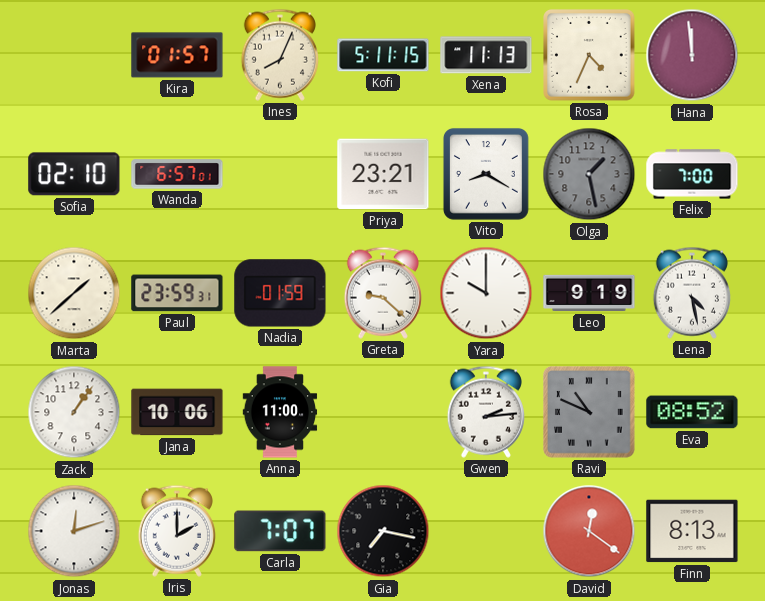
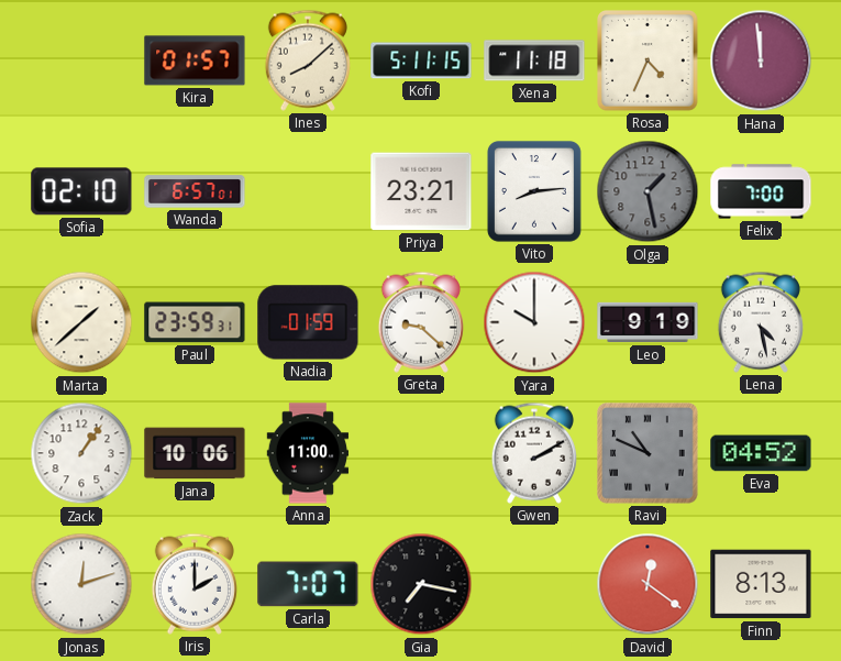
Ines: 8:04 -> 8:08 (308, 60)
Xena: 11:13 -> 11:18 (534, 60)
Vito: 8:20 -> 8:14 (534, 191)
Gwen: 2:14 -> 2:10 (534, 453)
Eva: 08:52 -> 04:52 (761, 453)
